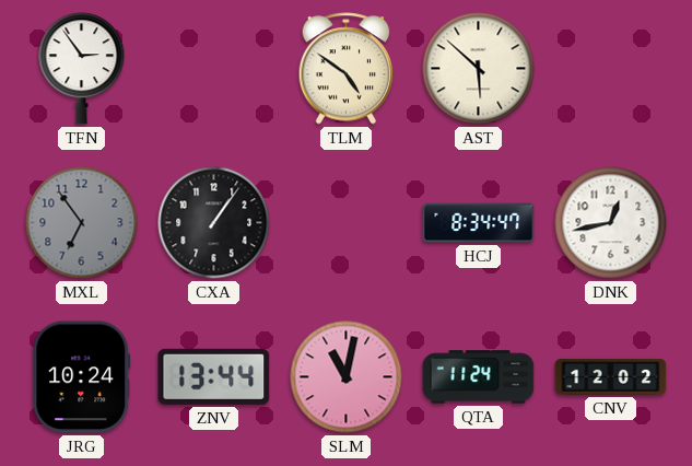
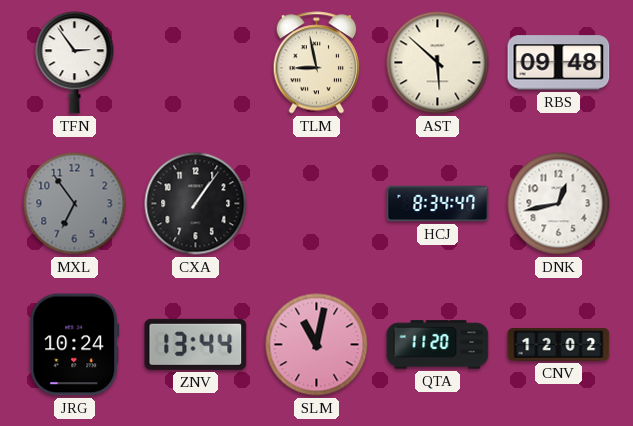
TLM: 4:51 -> 8:58 (317, 63)
RBS: none -> 09:48 (559, 63)
QTA: 11:24 -> 11:20 (438, 345)
